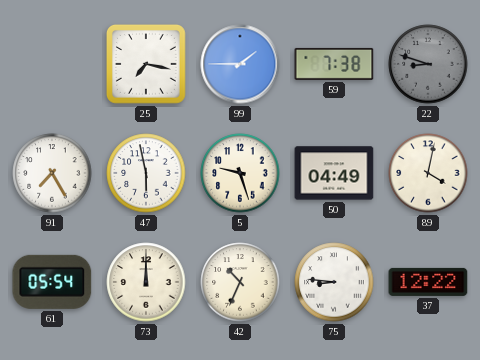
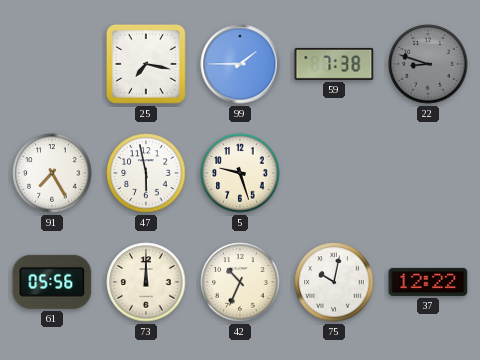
50: 04:49 -> none (334, 173)
89: 4:02 -> none (428, 173)
61: 05:54 -> 05:56 (52, 282)
75: 8:46 -> 10:02 (334, 282)
